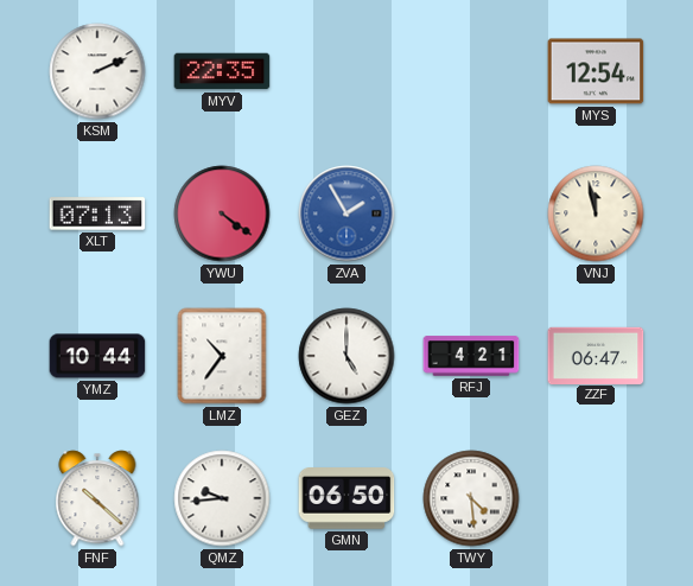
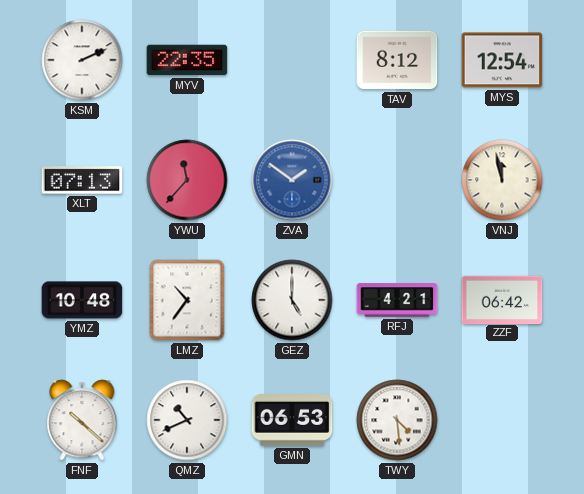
TAV: none -> 8:12 (397, 60)
YWU: 4:21 -> 11:37 (187, 180)
ZVA: 1:55 -> 1:51 (292, 180)
YMZ: 10:44 -> 10:48 (82, 300)
ZZF: 06:47 -> 06:42 (502, 299)
QMZ: 9:44 -> 10:41 (187, 420)
GMN: 06:50 -> 06:53 (292, 421)
